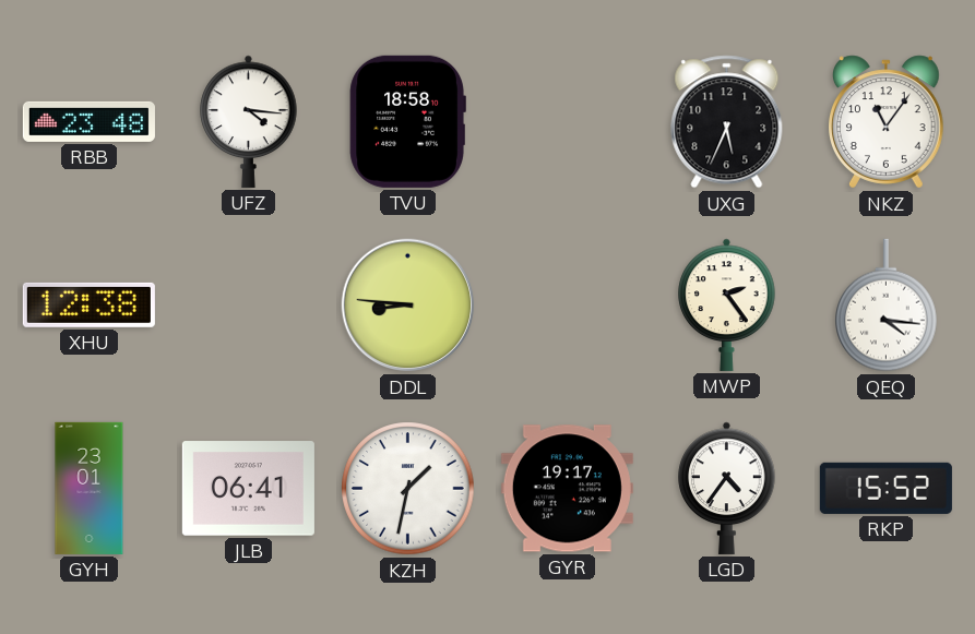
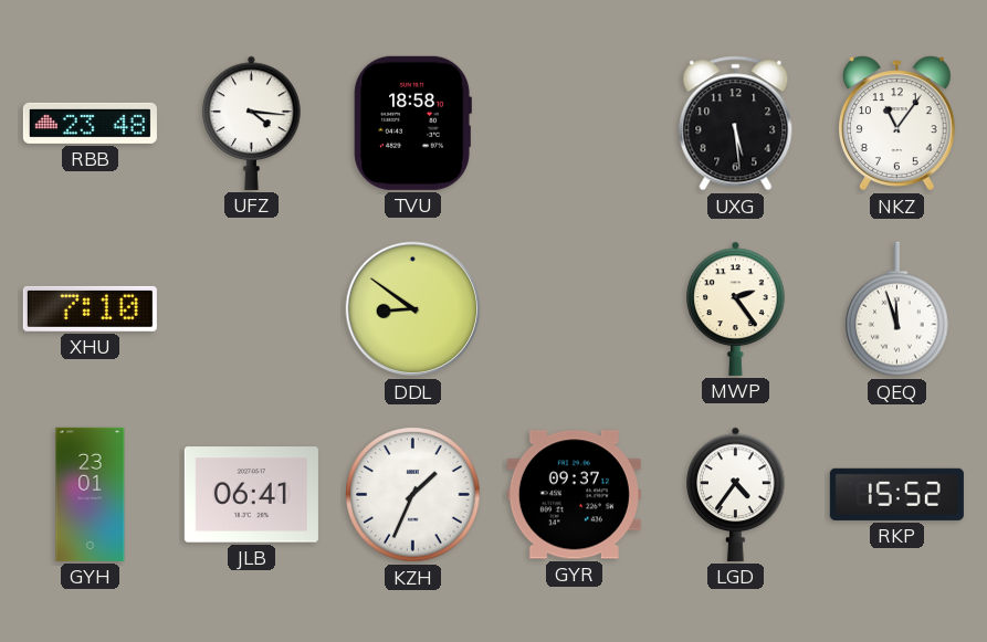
UXG: 5:34 -> 5:29 (736, 124)
XHU: 12:38 -> 7:10 (90, 308)
DDL: 8:46 -> 8:51 (413, 309)
QEQ: 4:16 -> 11:57 (897, 309)
KZH: 1:32 -> 1:34 (413, 495)
GYR: 19:17 -> 09:37 (574, 495)
